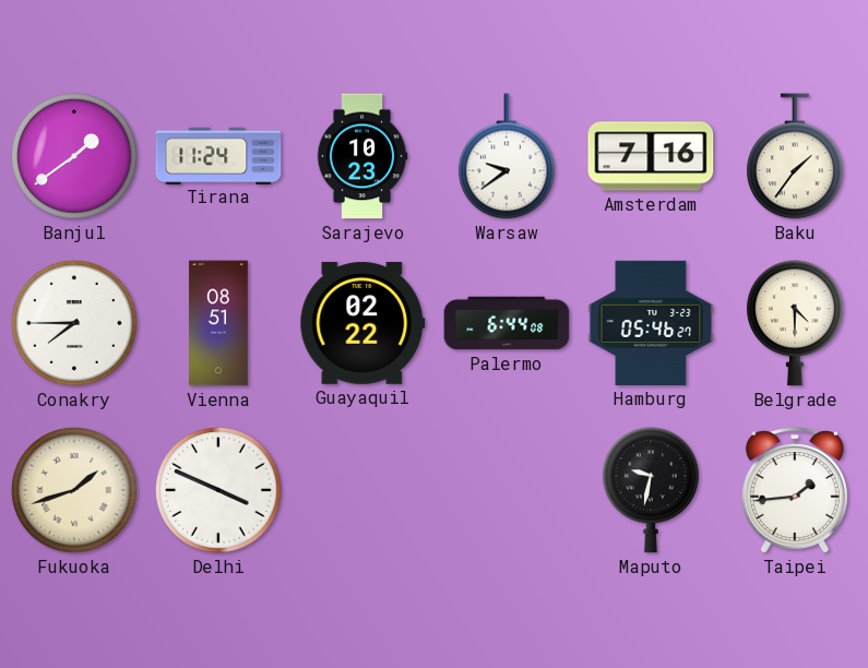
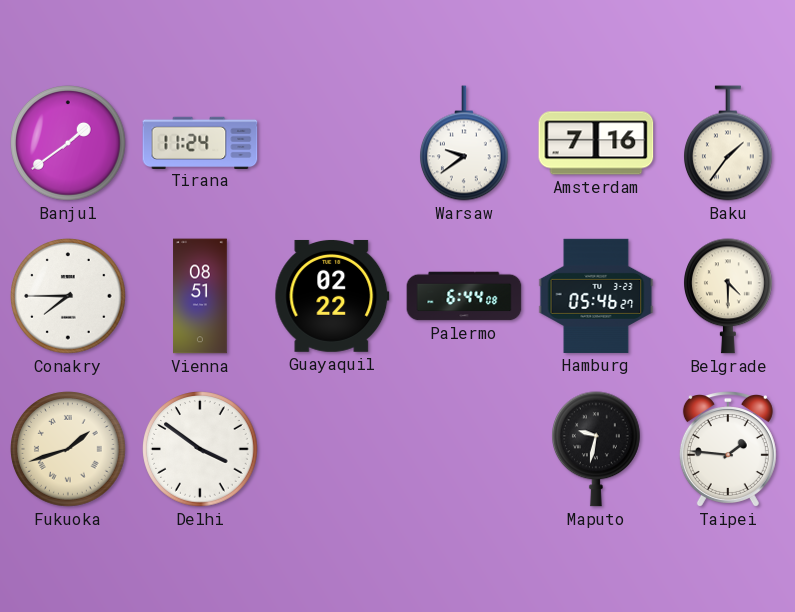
Sarajevo: 10:23 -> none (362, 156)
Delhi: 3:49 -> 3:51 (200, 449)
Taipei: 1:44 -> 1:46 (728, 449)
